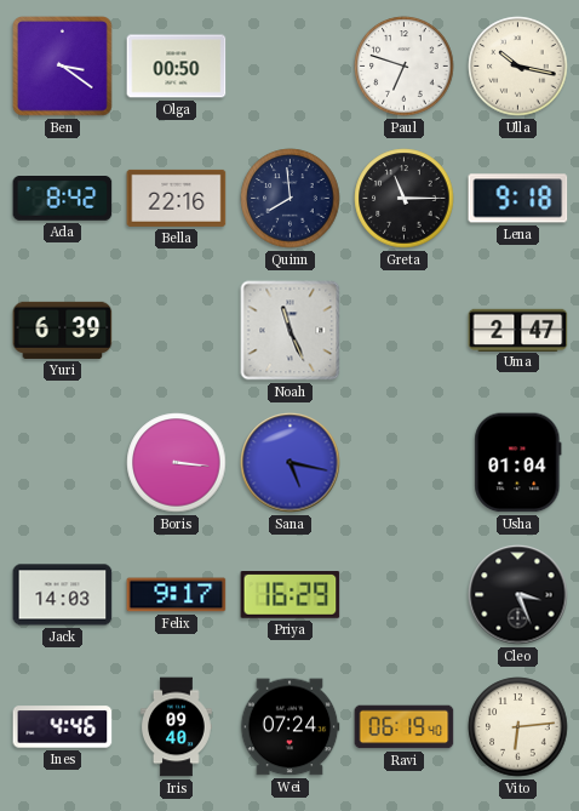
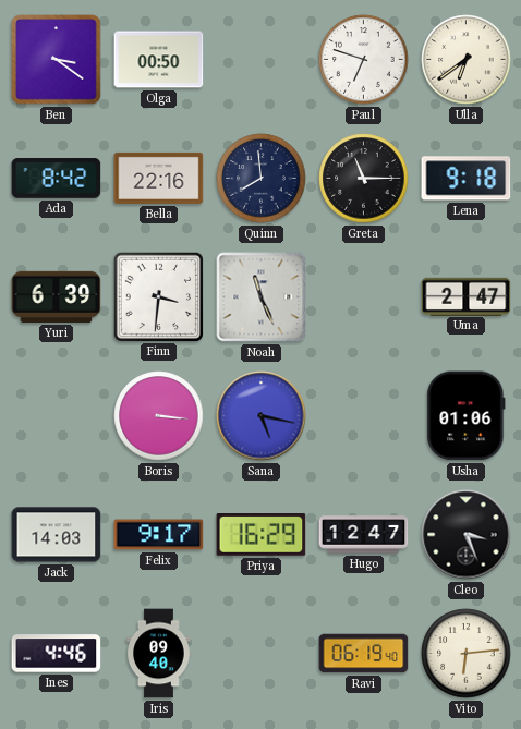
Ulla: 10:17 -> 6:39 (467, 60)
Finn: none -> 3:31 (158, 296)
Usha: 01:04 -> 01:06 (467, 416)
Hugo: none -> 12:47 (364, 535)
Wei: 07:24 -> none (289, 727)
